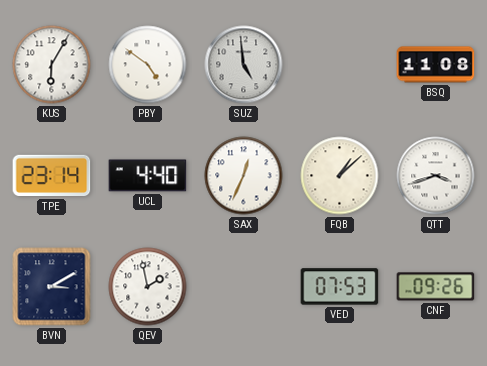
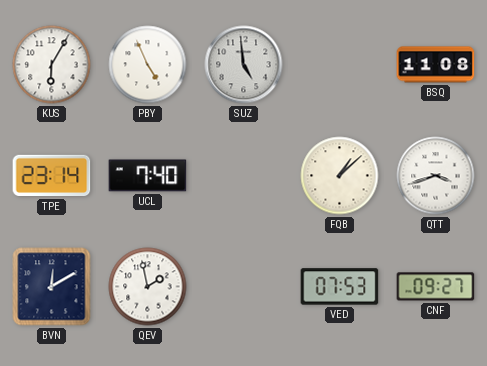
PBY: 4:51 -> 4:56 (148, 65)
UCL: 4:40 -> 7:40 (148, 176)
SAX: 12:34 -> none (244, 176)
BVN: 3:10 -> 12:10 (52, 287)
CNF: 09:26 -> 09:27 (436, 287)
